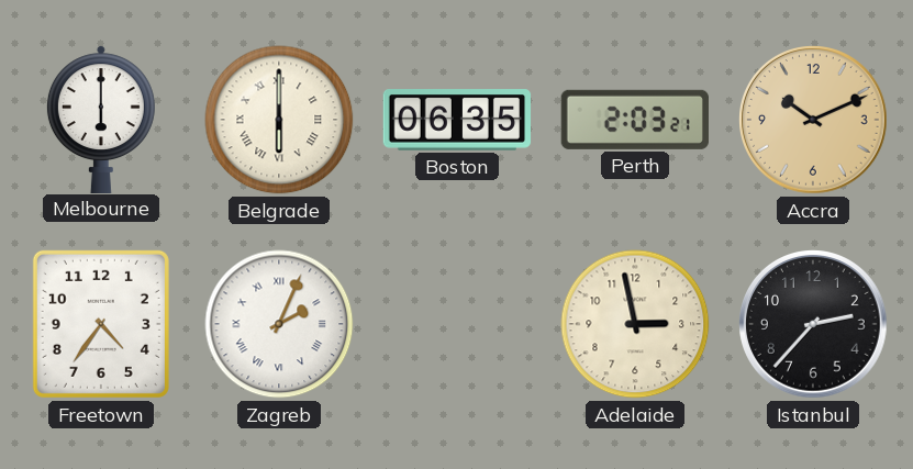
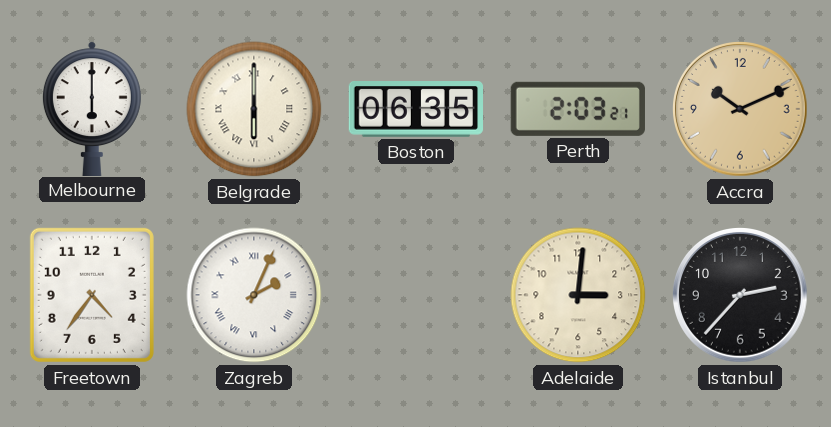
Adelaide: 2:58 -> 3:01 (578, 295)
